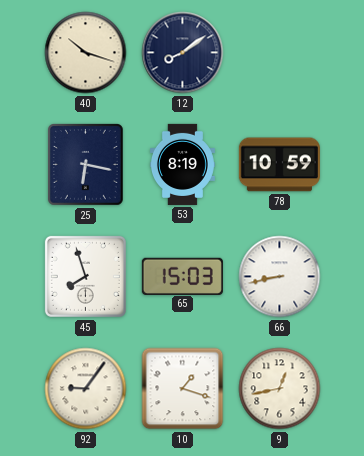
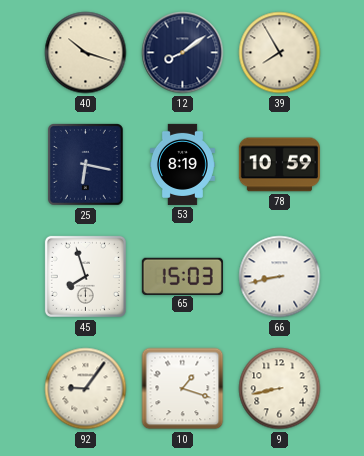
39: none -> 7:55 (280, 53)
9: 12:43 -> 8:43 (280, 389)
